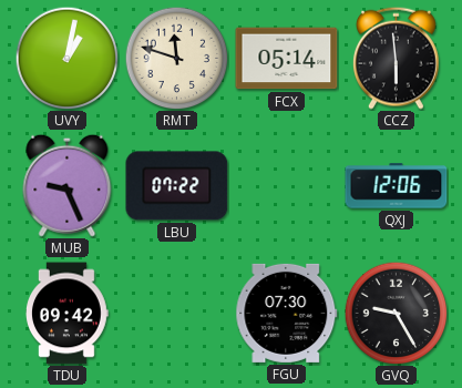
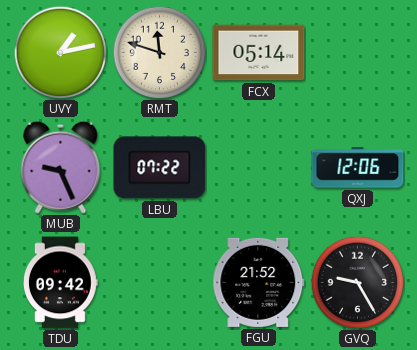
UVY: 1:02 -> 1:13 (60, 52)
CCZ: 5:59 -> none (396, 58)
FGU: 07:30 -> 21:52 (259, 282)
